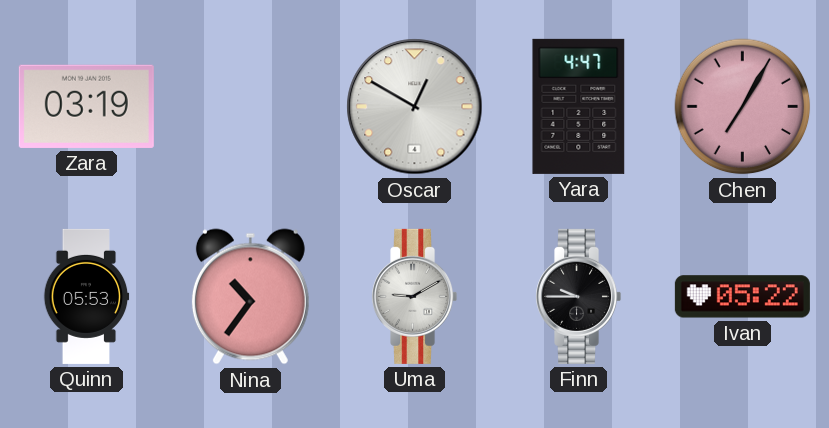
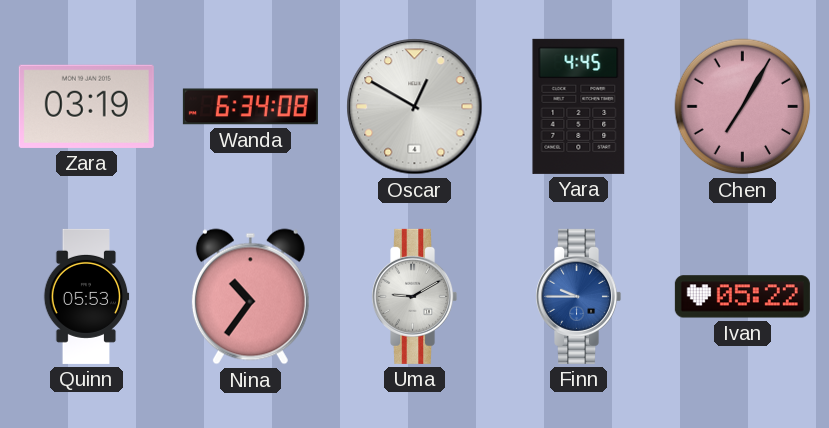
Wanda: none -> 6:34 (250, 107)
Yara: 4:47 -> 4:45 (579, 106)
Finn dial: black -> blue (579, 296)
